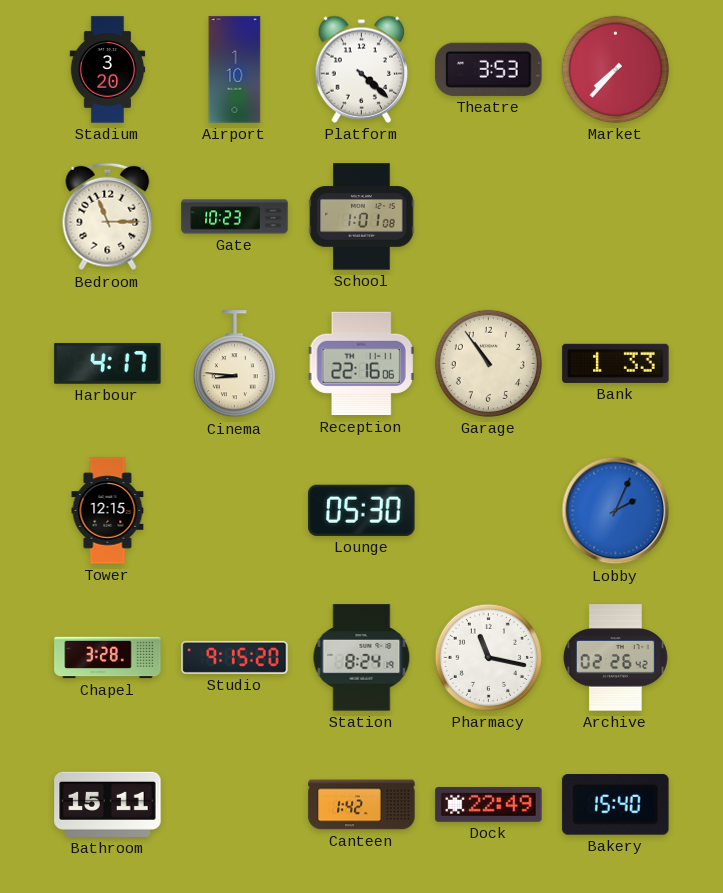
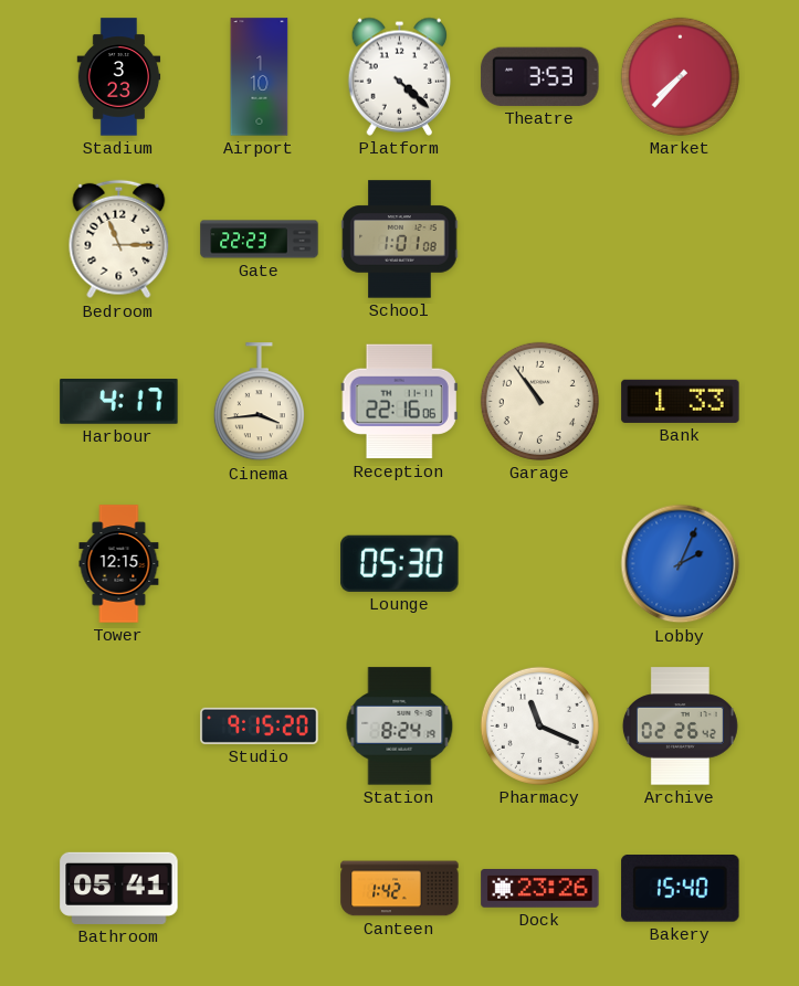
Stadium: 3:20 -> 3:23 (119, 77)
Gate: 10:23 -> 22:23 (260, 240)
Cinema: 8:46 -> 3:44 (259, 402)
Chapel: 3:28 -> none (108, 658)
Pharmacy: 11:17 -> 11:19 (539, 725)
Bathroom: 15:11 -> 05:41 (119, 888)
Dock: 22:49 -> 23:26 (540, 889)
